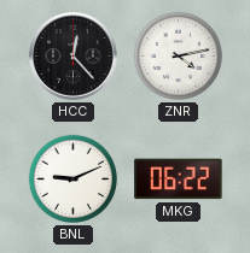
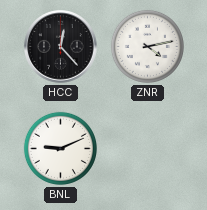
MKG: 06:22 -> none (179, 180)
